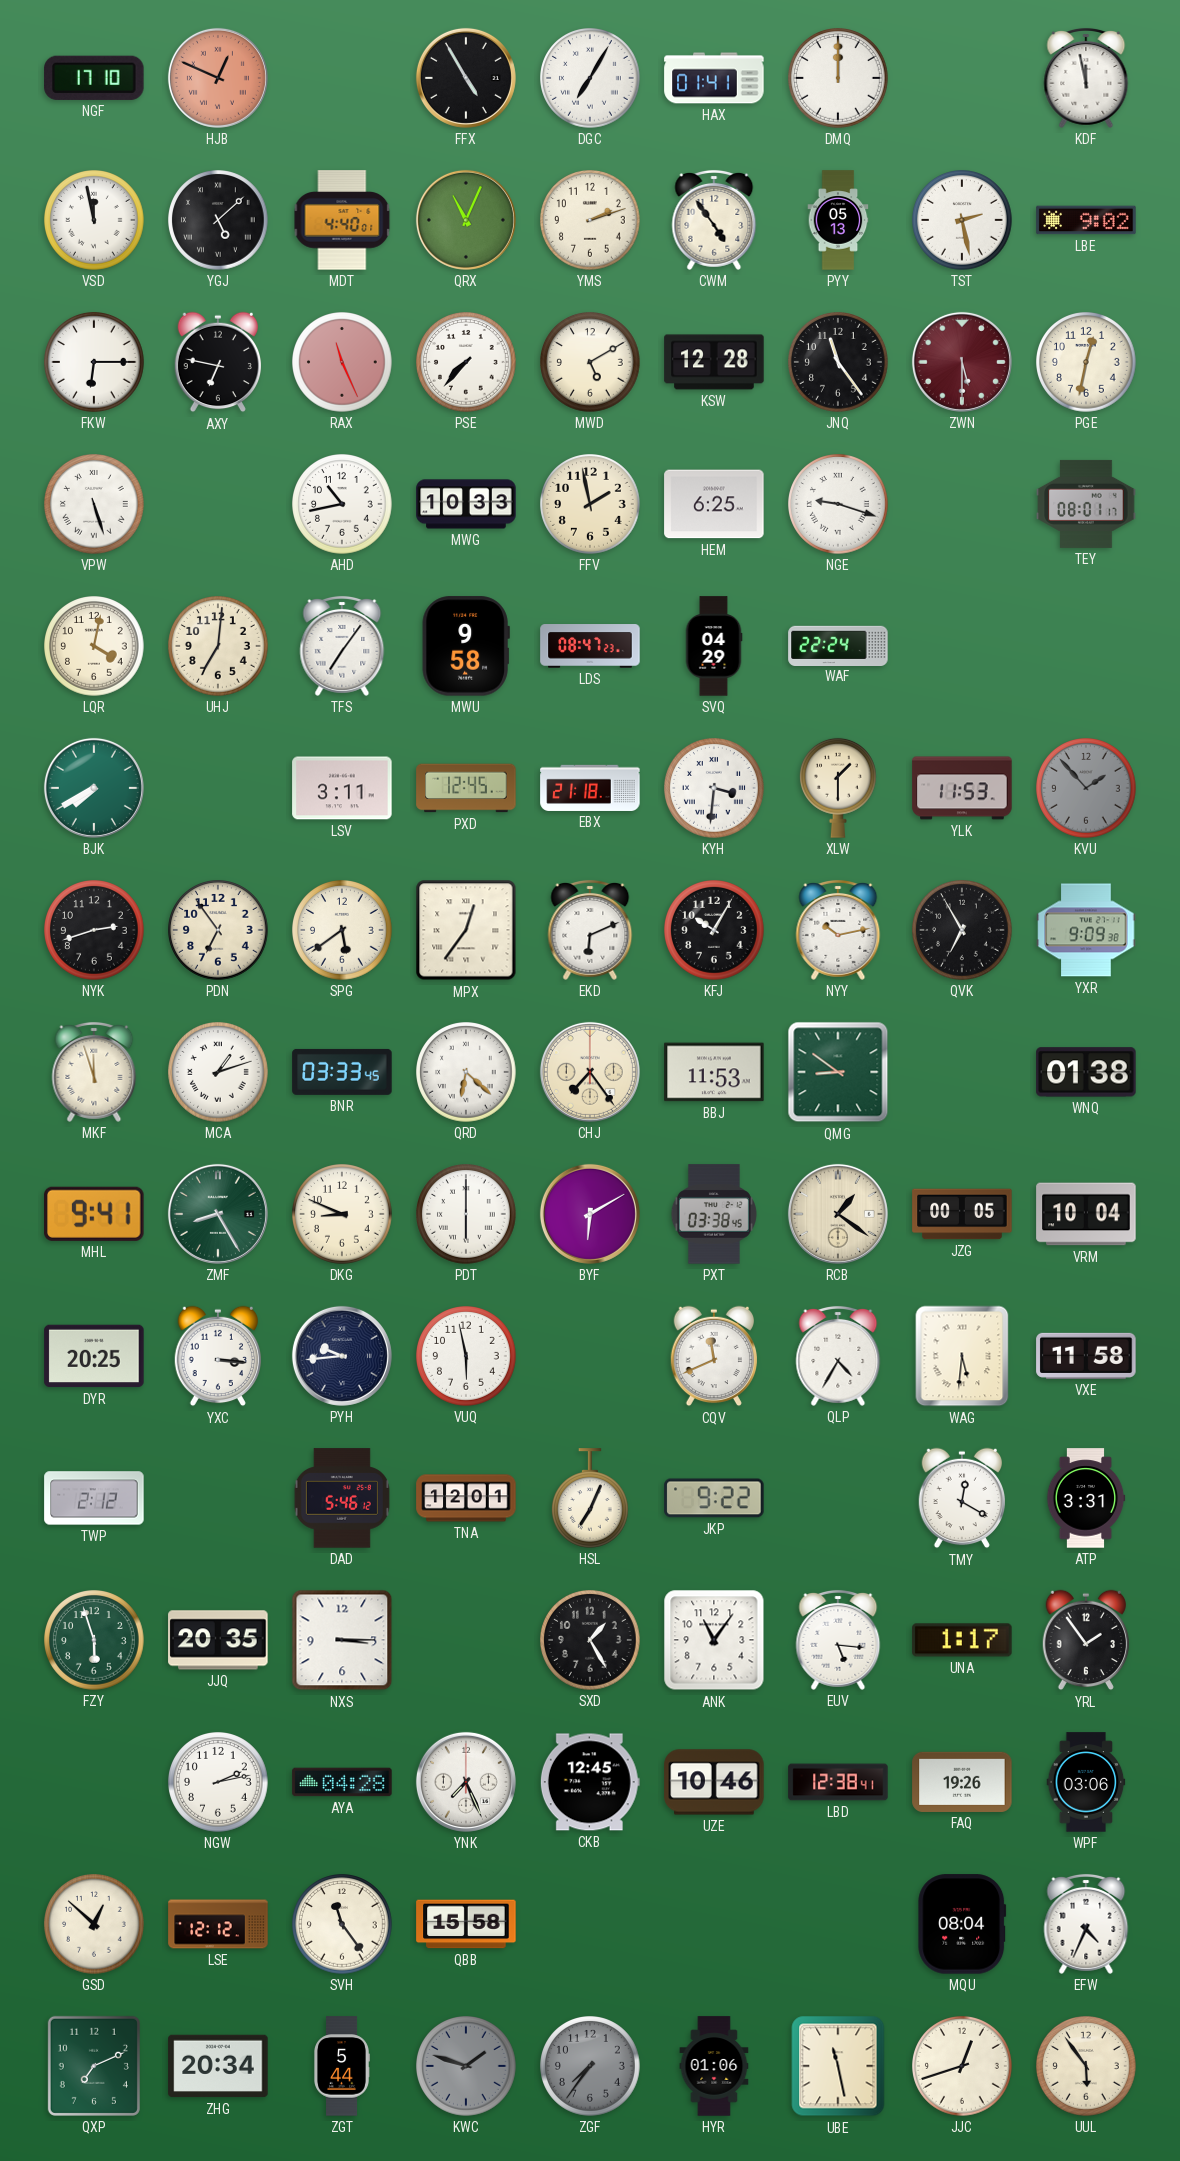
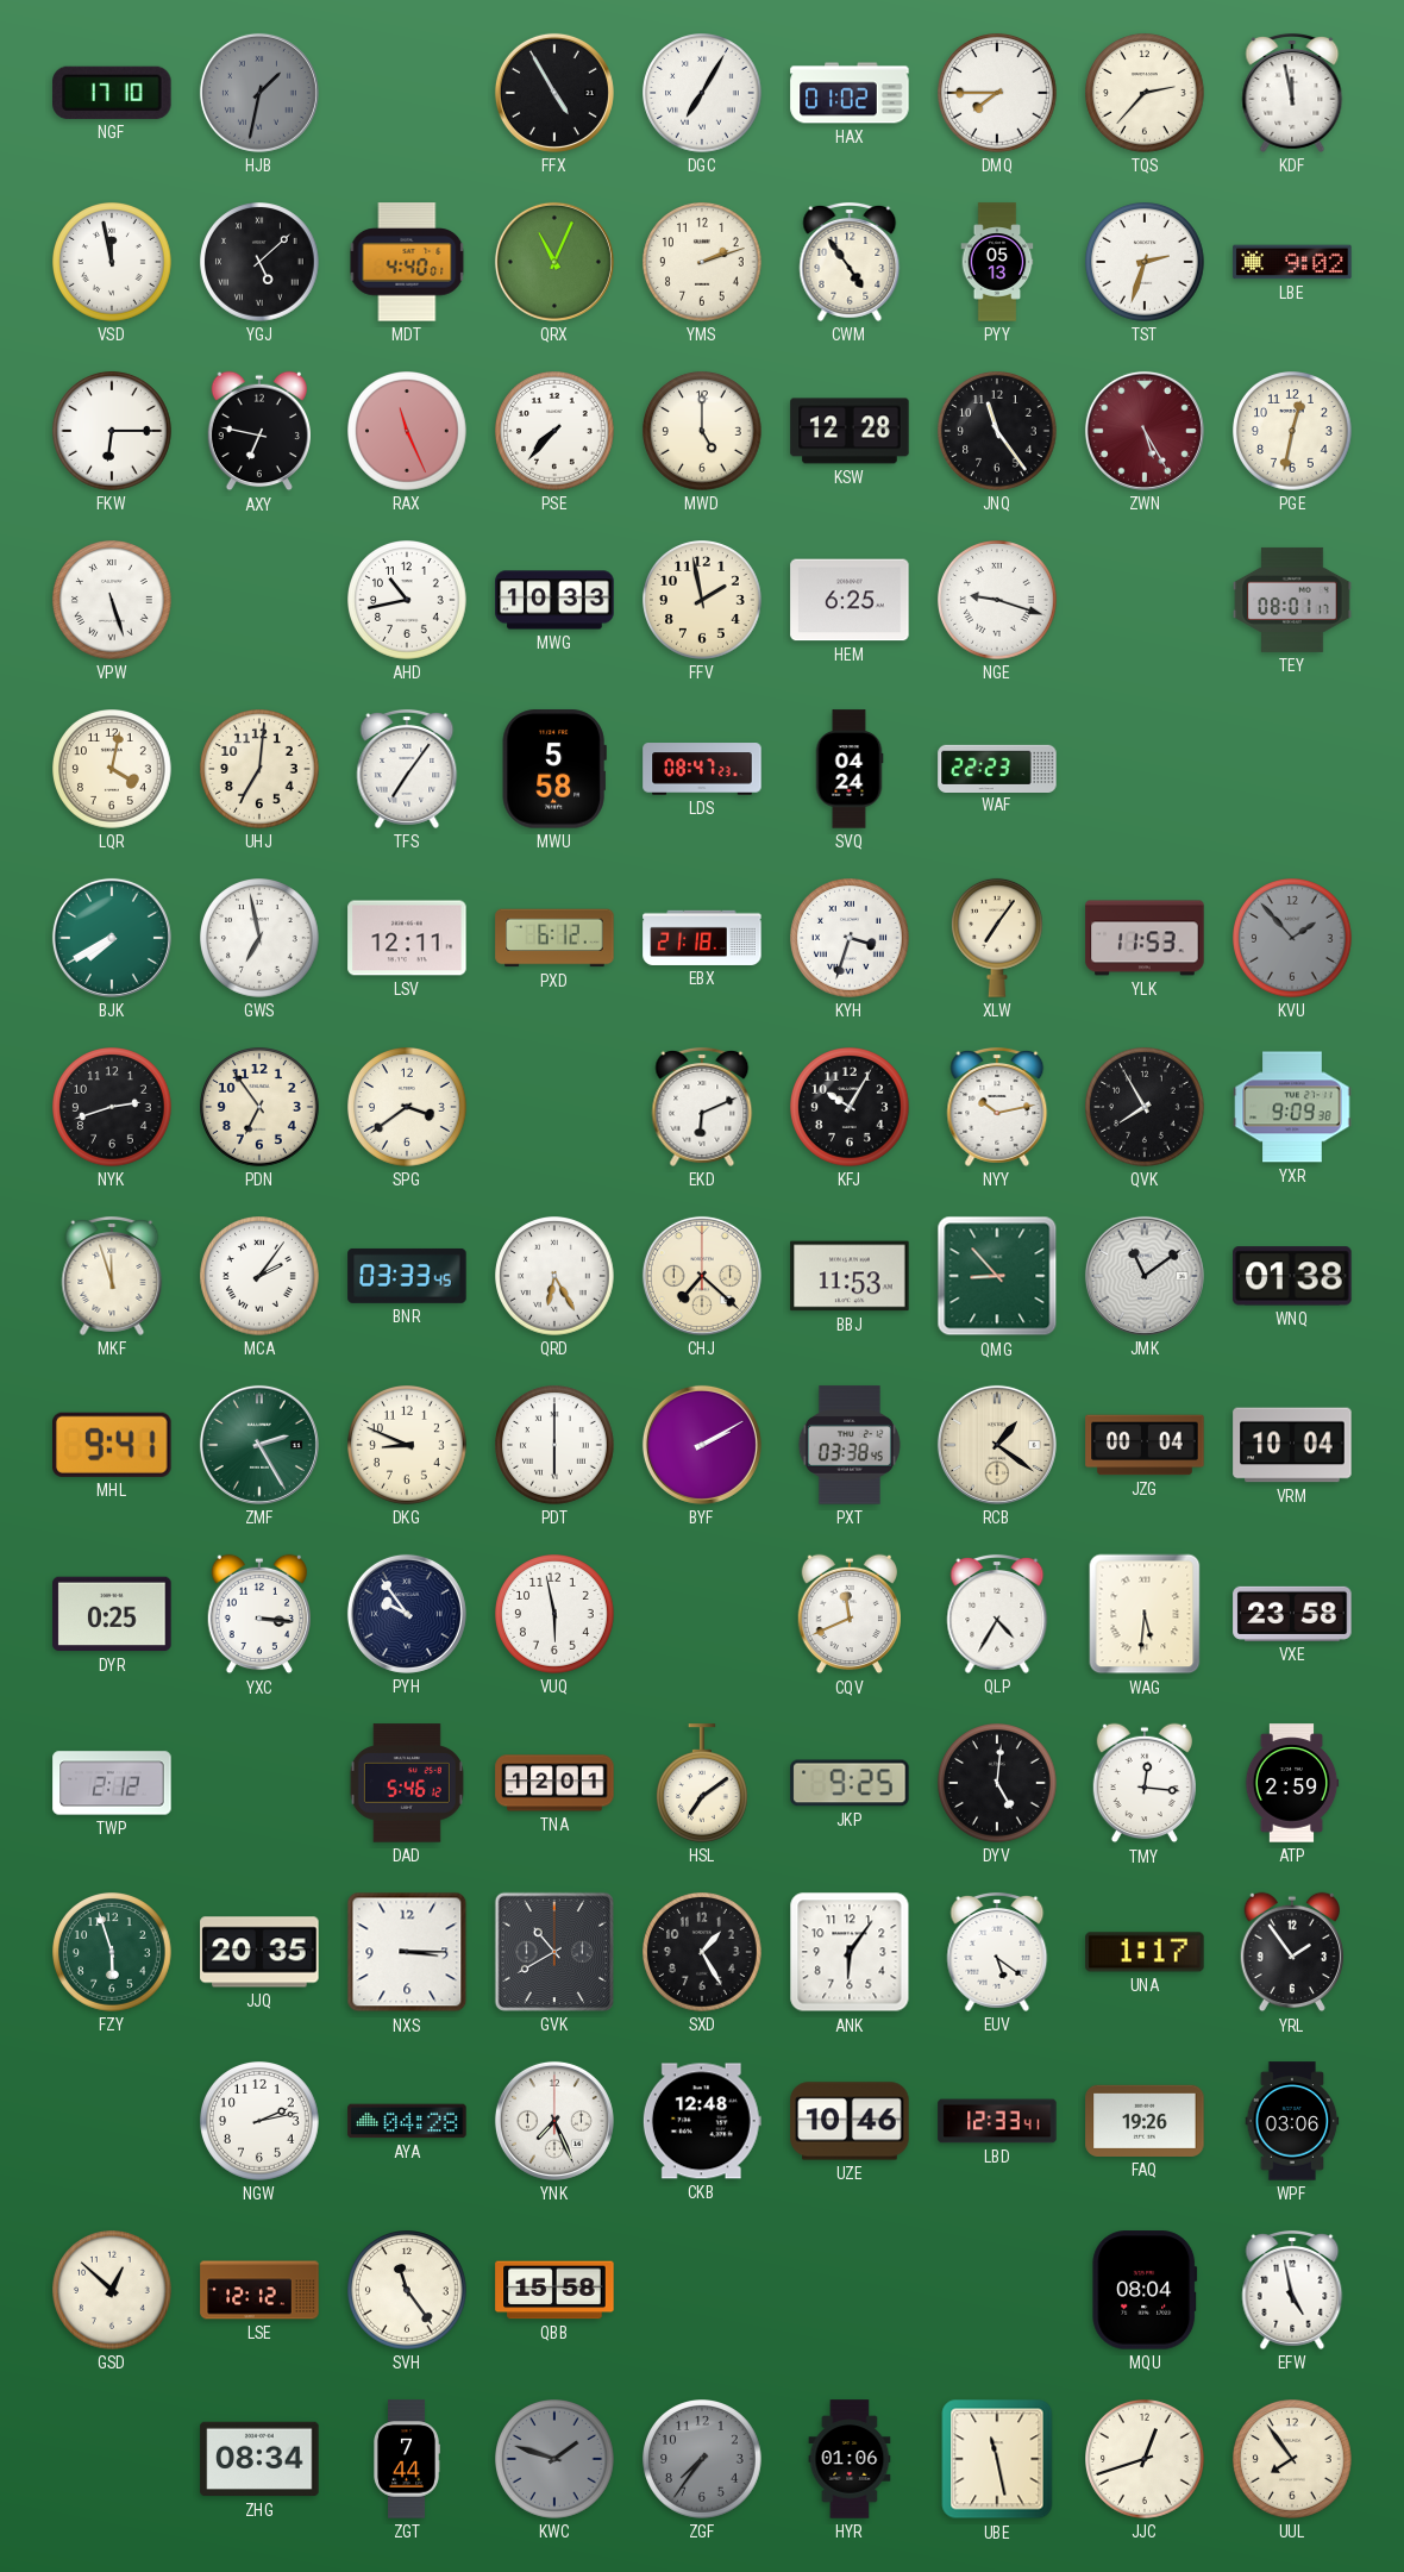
HJB: 12:49 -> 1:32 (259, 93)
HJB dial: salmon -> grey (259, 93)
HAX: 01:41 -> 01:02 (850, 93)
DMQ: 12:00 -> 7:45 (998, 94)
TQS: none -> 2:37 (1146, 94)
TST: 2:28 -> 2:33 (1146, 263)
MWD: 5:10 -> 5:00 (703, 432)
ZWN: 5:30 -> 5:25 (1145, 431)
MWU: 9:58 -> 5:58 (554, 769)
SVQ: 04:29 -> 04:24 (850, 769)
WAF: 22:24 -> 22:23 (997, 768)
GWS: none -> 6:58 (261, 939)
LSV: 3:11 -> 12:11 (407, 938)
PXD: 12:45 -> 6:12 (554, 938)
KYH: 3:31 -> 3:33 (851, 939)
XLW: 1:30 -> 7:06 (998, 938)
SPG: 5:39 -> 3:39 (408, 1108)
MPX: 12:36 -> none (466, 930)
QVK: 6:55 -> 7:55 (1146, 1108)
MCA: 1:12 -> 2:06 (261, 1277)
QRD: 6:22 -> 6:25 (556, 1277)
CHJ: 7:24 -> 7:22 (702, 1276)
QMG: 8:51 -> 8:53 (997, 1276)
JMK: none -> 11:09 (1145, 1276)
ZMF: 8:25 -> 2:25 (259, 1445)
BYF: 6:10 -> 2:10 (702, 1445)
JZG: 00:05 -> 00:04 (1145, 1445)
DYR: 20:25 -> 0:25 (112, 1614)
PYH: 9:44 -> 9:54 (407, 1614)
VXE: 11:58 -> 23:58 (1292, 1614)
HSL: 7:04 -> 7:09 (703, 1783)
JKP: 9:22 -> 9:25 (850, 1783)
DYV: none -> 5:01 (998, 1784)
TMY: 12:20 -> 12:16 (1143, 1783)
ATP: 3:31 -> 2:59 (1292, 1783)
GVK: none -> 10:40 (554, 1952)
ANK: 11:06 -> 6:06 (850, 1952)
EUV: 5:16 -> 5:21 (997, 1952)
CKB: 12:45 -> 12:48 (702, 2121)
LBD: 12:38 -> 12:33 (997, 2121)
EFW: 4:34 -> 4:58 (1292, 2290)
QXP: 7:11 -> none (94, 2066)
ZHG: 20:34 -> 08:34 (259, 2459)
ZGT: 5:44 -> 7:44 (407, 2459)
UUL: 5:54 -> 7:54 (1293, 2460)
